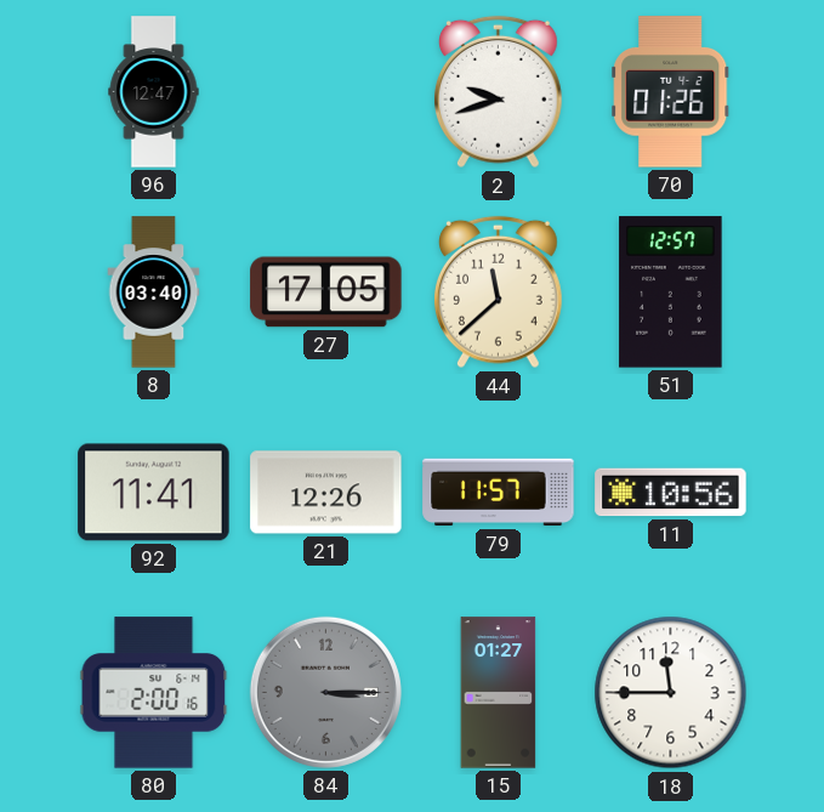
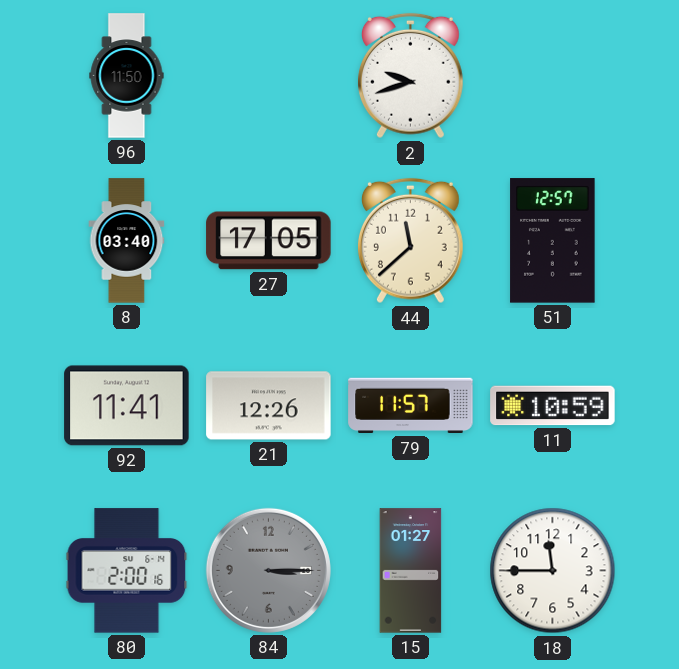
96: 12:47 -> 11:50 (127, 76)
70: 01:26 -> none (671, 92)
11: 10:56 -> 10:59 (553, 406)
